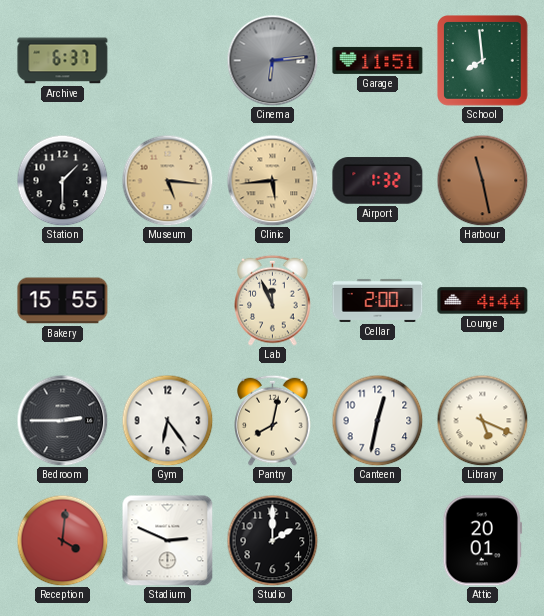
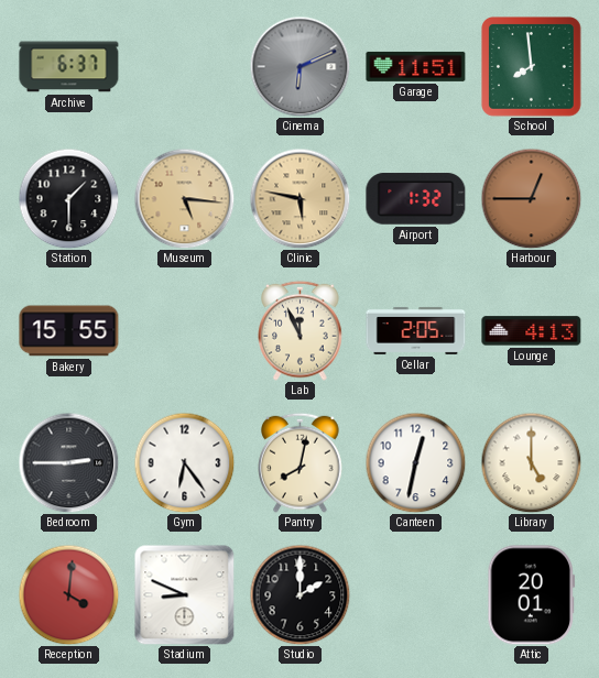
Cinema: 6:14 -> 6:11 (299, 66)
Clinic: 5:44 -> 5:47 (299, 198)
Harbour: 11:28 -> 12:45 (531, 198)
Cellar: 2:00 -> 2:05 (416, 330)
Lounge: 4:44 -> 4:13 (532, 331)
Library: 5:19 -> 5:00 (531, 462)
Stadium: 2:49 -> 8:49 (184, 594)
